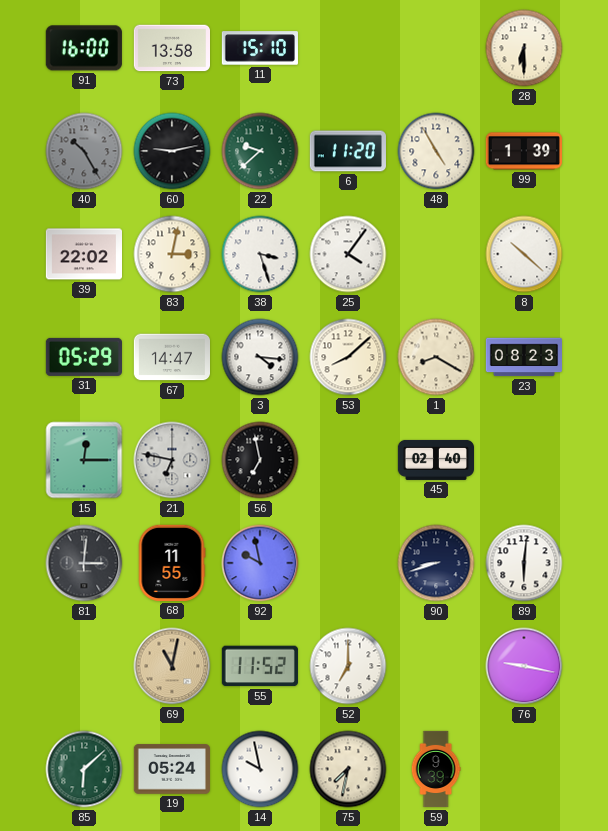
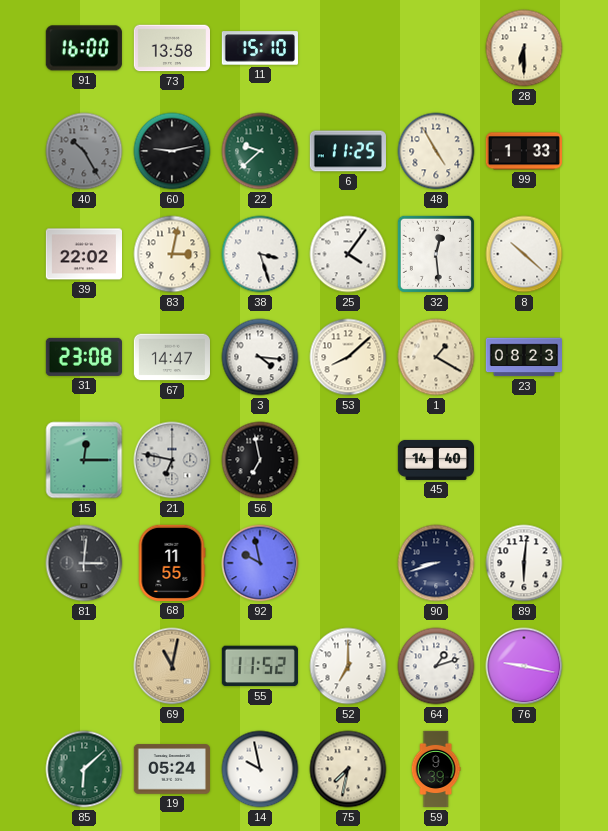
6: 11:20 -> 11:25 (348, 151)
99: 1:39 -> 1:33 (524, 151)
32: none -> 12:29 (436, 254)
31: 05:29 -> 23:08 (83, 357)
1: 8:20 -> 1:20 (436, 357)
45: 02:40 -> 14:40 (436, 460)
64: none -> 1:12 (436, 666)
